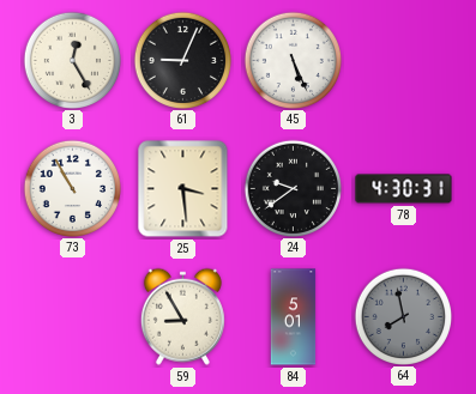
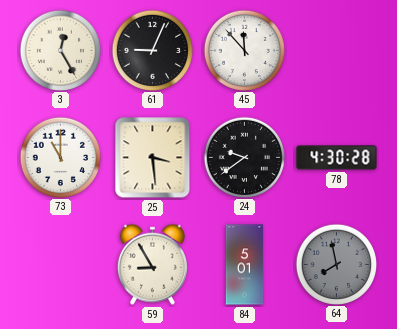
45: 5:26 -> 11:53 (244, 50)
73: 10:55 -> 11:00 (60, 157)
78: 4:30:31 -> 4:30:28 (337, 158)
